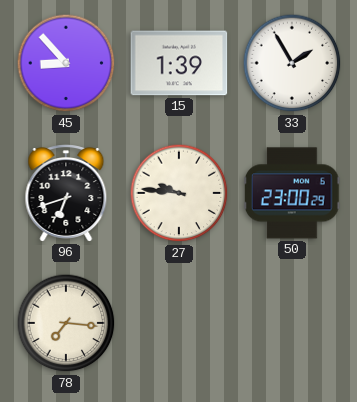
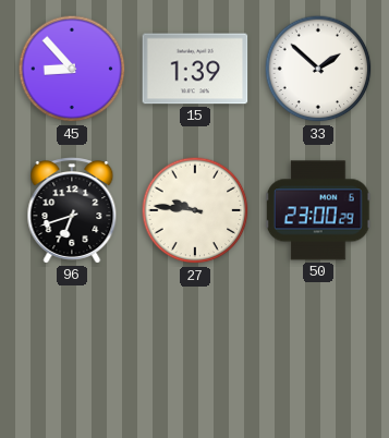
33: 1:55 -> 1:52 (318, 69)
78: 7:16 -> none (66, 323)
